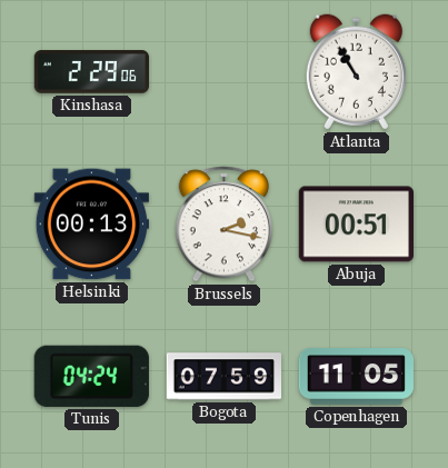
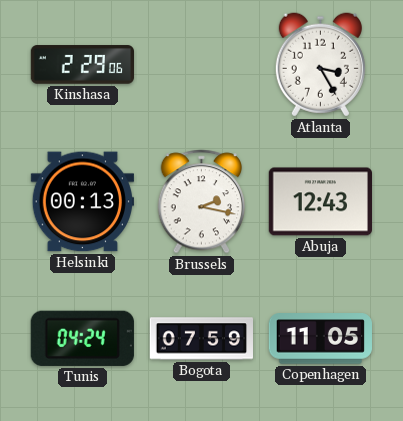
Atlanta: 10:55 -> 3:25 (320, 65)
Abuja: 00:51 -> 12:43 (320, 202)
